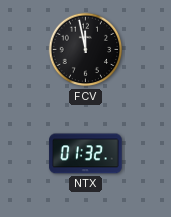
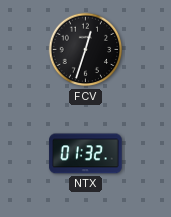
FCV: 11:58 -> 12:33 (86, 50)
